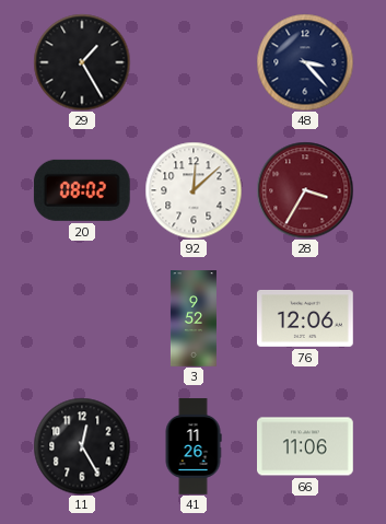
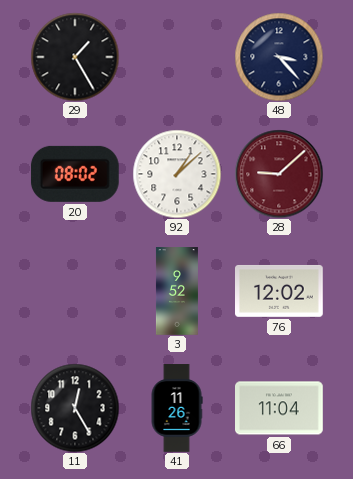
92: 12:08 -> 1:08 (177, 174)
28: 3:35 -> 9:08 (279, 174)
76: 12:06 -> 12:02 (280, 291)
66: 11:06 -> 11:04 (280, 408)
